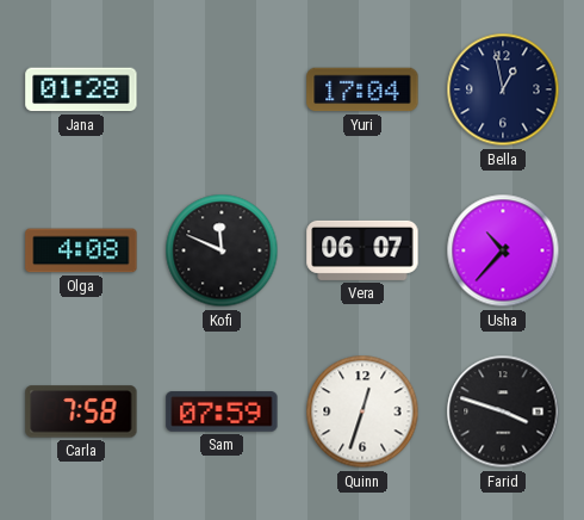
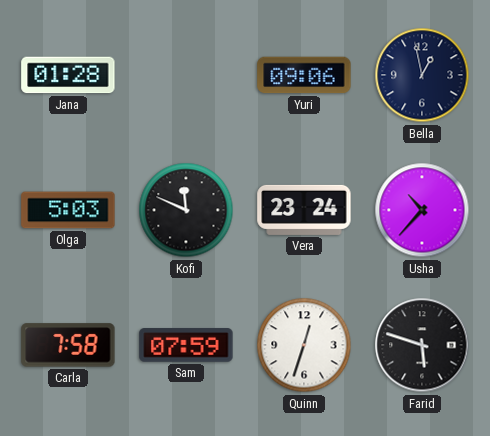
Yuri: 17:04 -> 09:06 (304, 75)
Olga: 4:08 -> 5:03 (68, 210)
Vera: 06:07 -> 23:24 (304, 210)
Farid: 3:48 -> 5:48 (422, 345)
